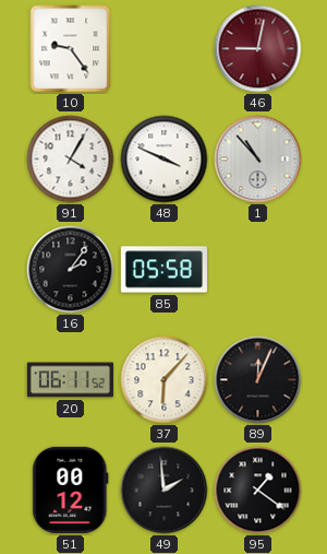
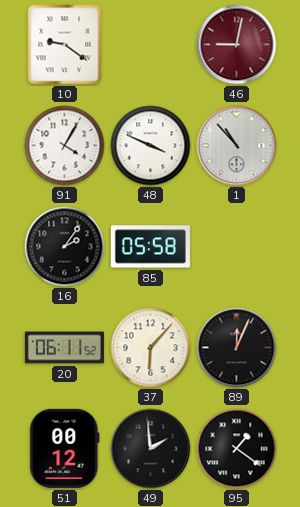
10: 9:24 -> 9:21 (65, 45)
